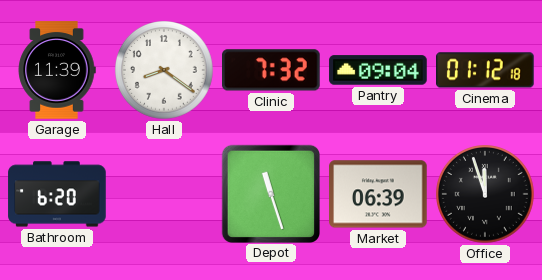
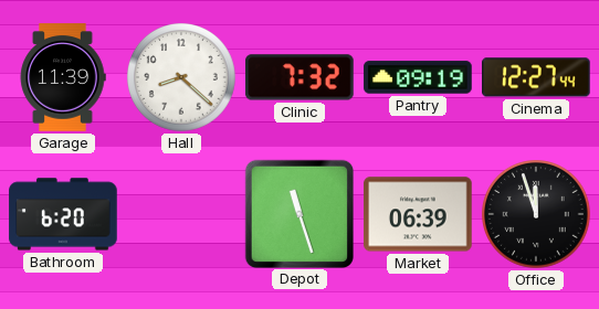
Hall: 8:21 -> 8:22 (182, 78)
Pantry: 09:04 -> 09:19 (418, 77)
Cinema: 01:12 -> 12:27 (536, 77)
